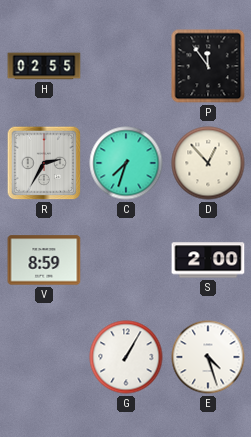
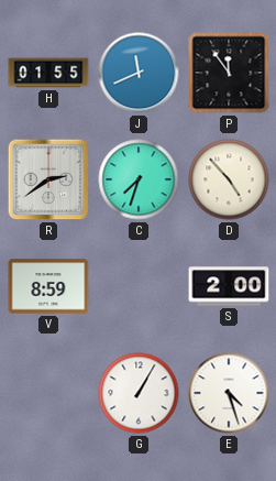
H: 02:55 -> 01:55 (48, 73)
J: none -> 11:41 (139, 73)
R: 2:35 -> 2:39 (48, 179)
D: 12:53 -> 4:53 (229, 179)
